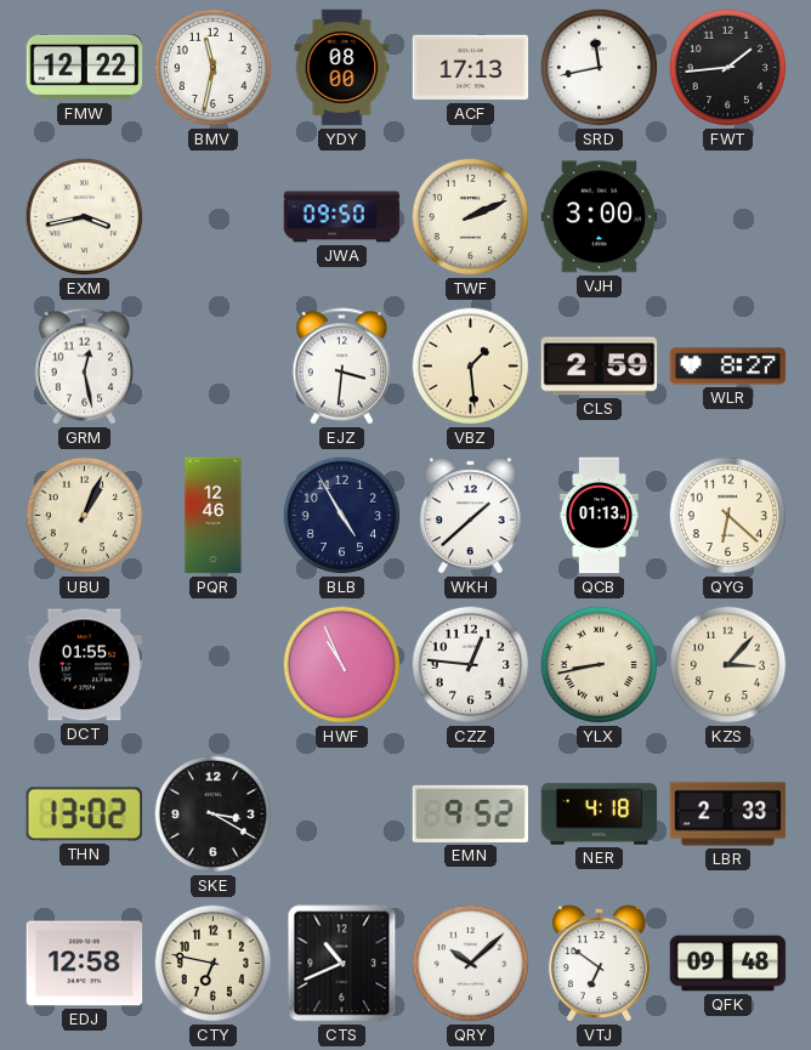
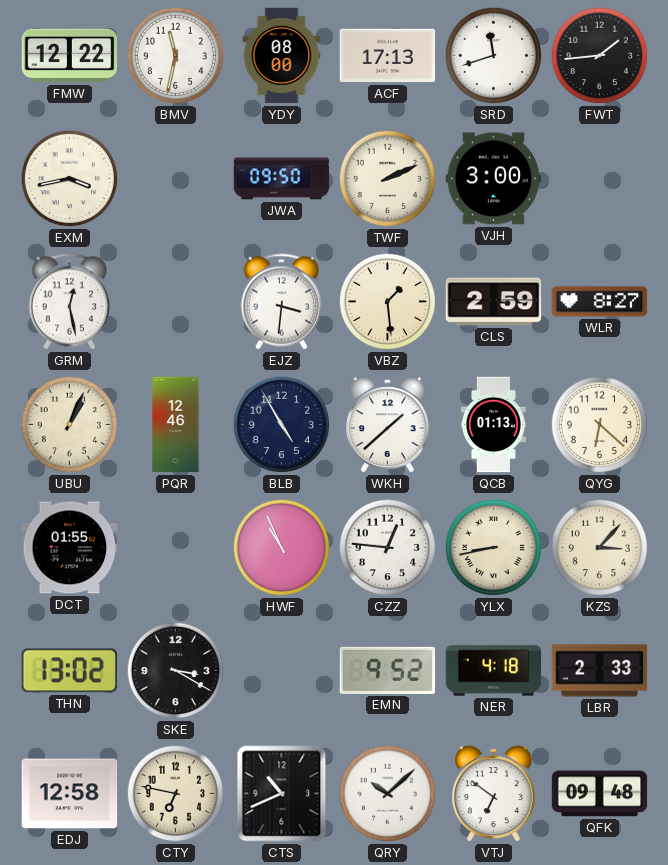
SRD: 11:43 -> 11:42 (494, 56)
